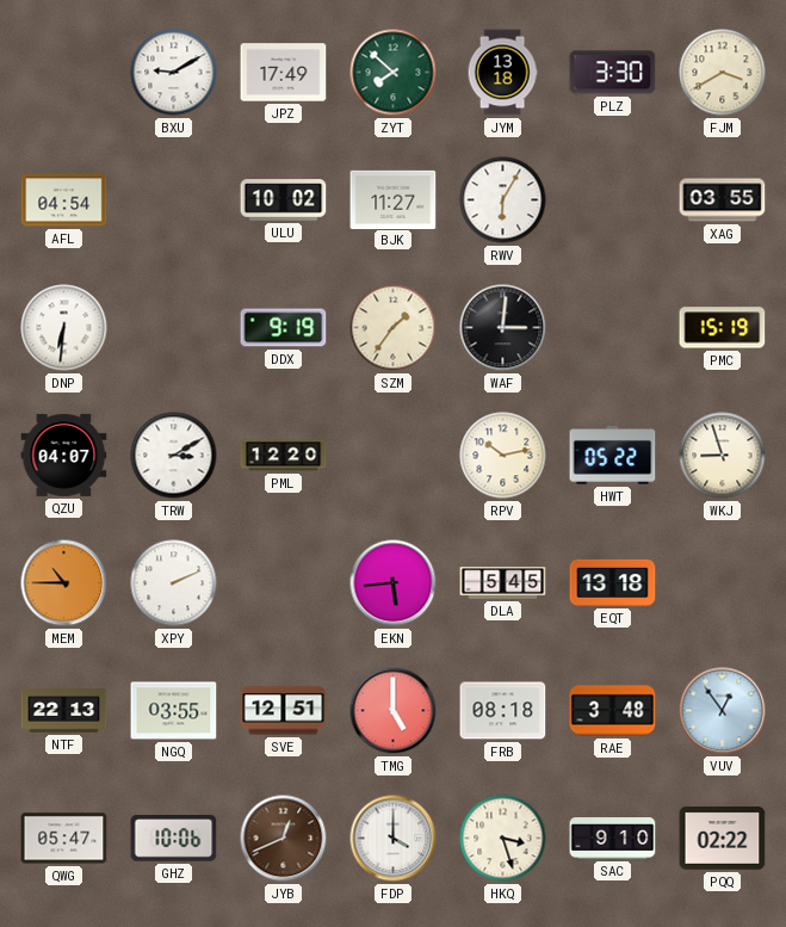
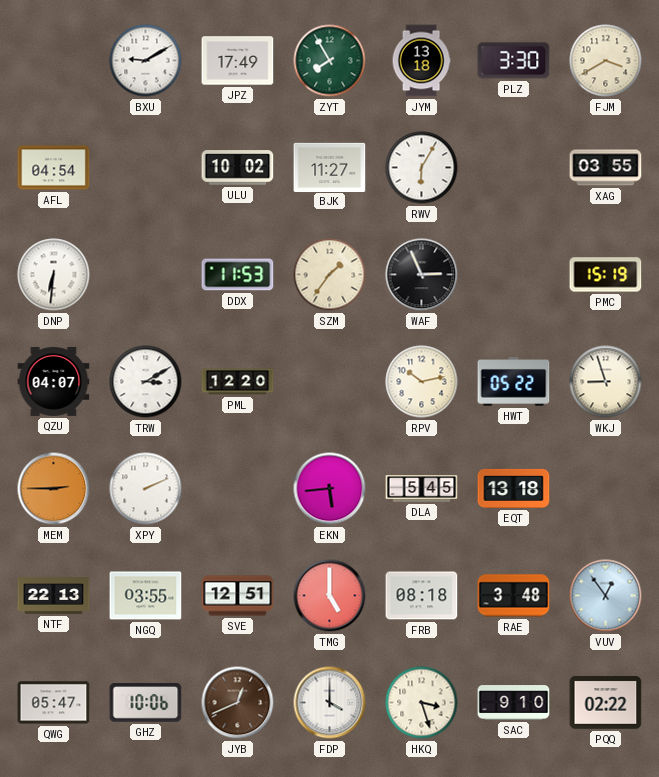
ZYT: 7:52 -> 7:55 (330, 61)
DDX: 9:19 -> 11:53 (238, 275)
WAF: 3:01 -> 2:56 (422, 275)
MEM: 10:45 -> 2:45 (54, 489)
